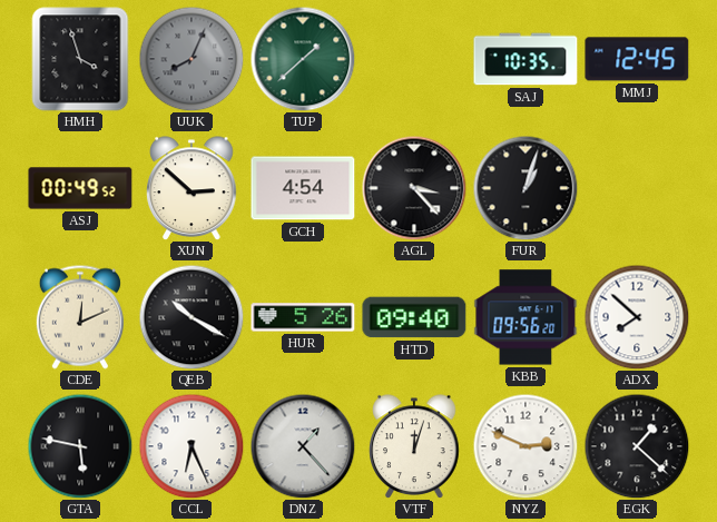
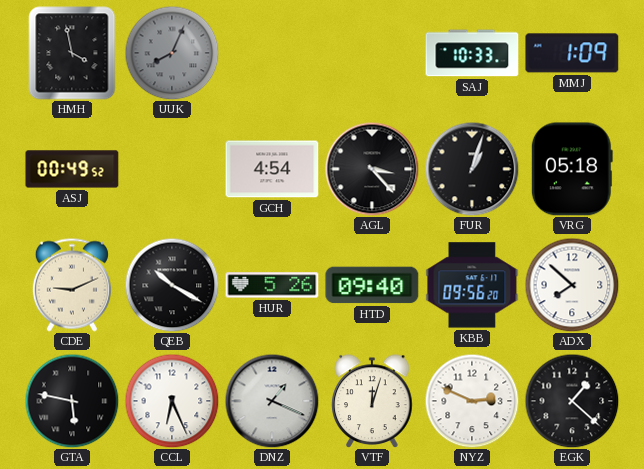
HMH: 3:57 -> 3:58 (72, 53)
TUP: 1:38 -> none (303, 59)
SAJ: 10:35 -> 10:33 (472, 53)
MMJ: 12:45 -> 1:09 (572, 53)
XUN: 2:52 -> none (191, 188)
VRG: none -> 05:18 (572, 169)
CDE: 12:11 -> 9:11 (72, 285)
DNZ: 1:23 -> 1:19 (272, 401)
